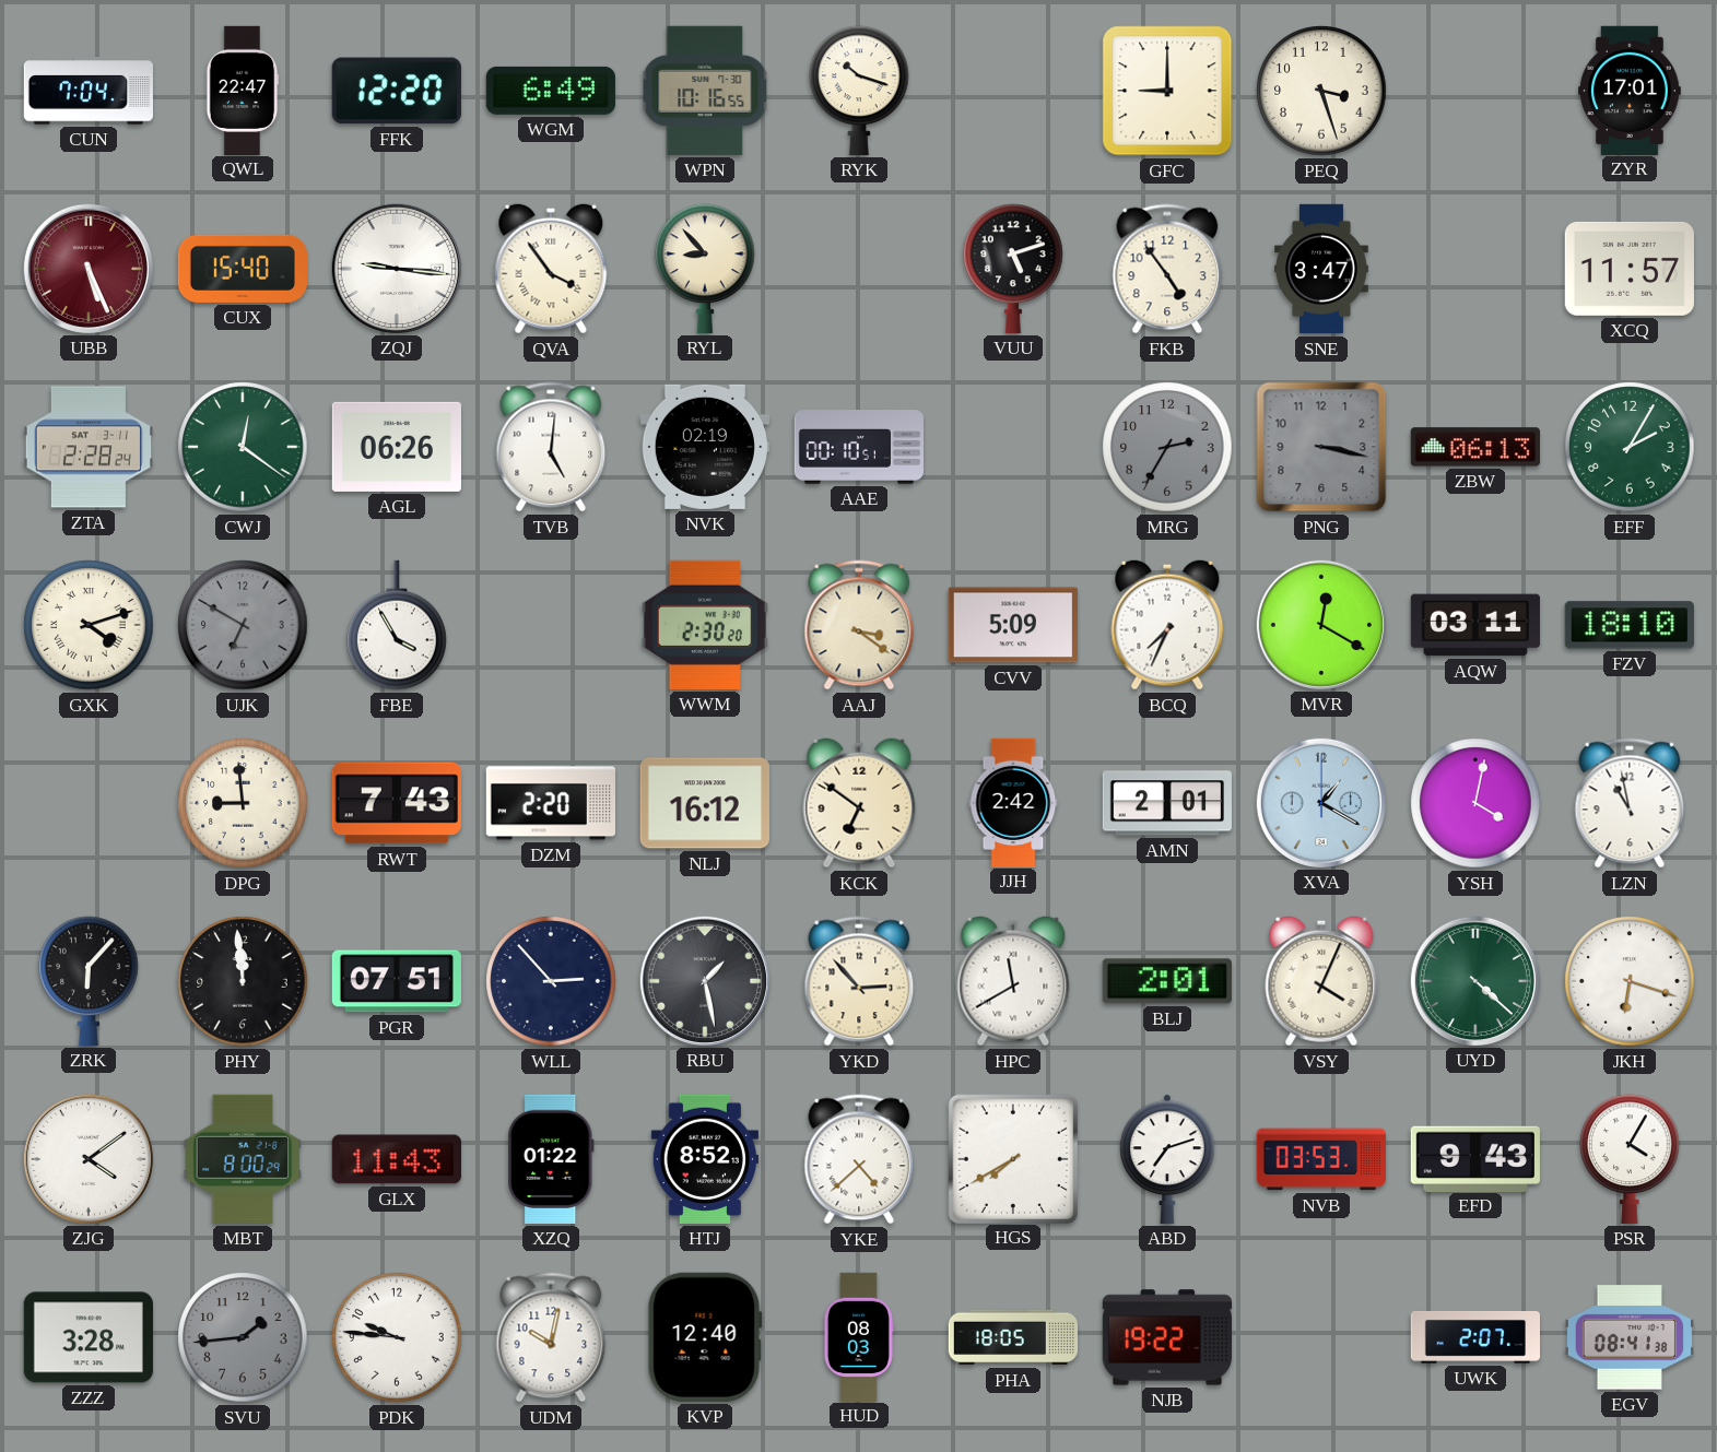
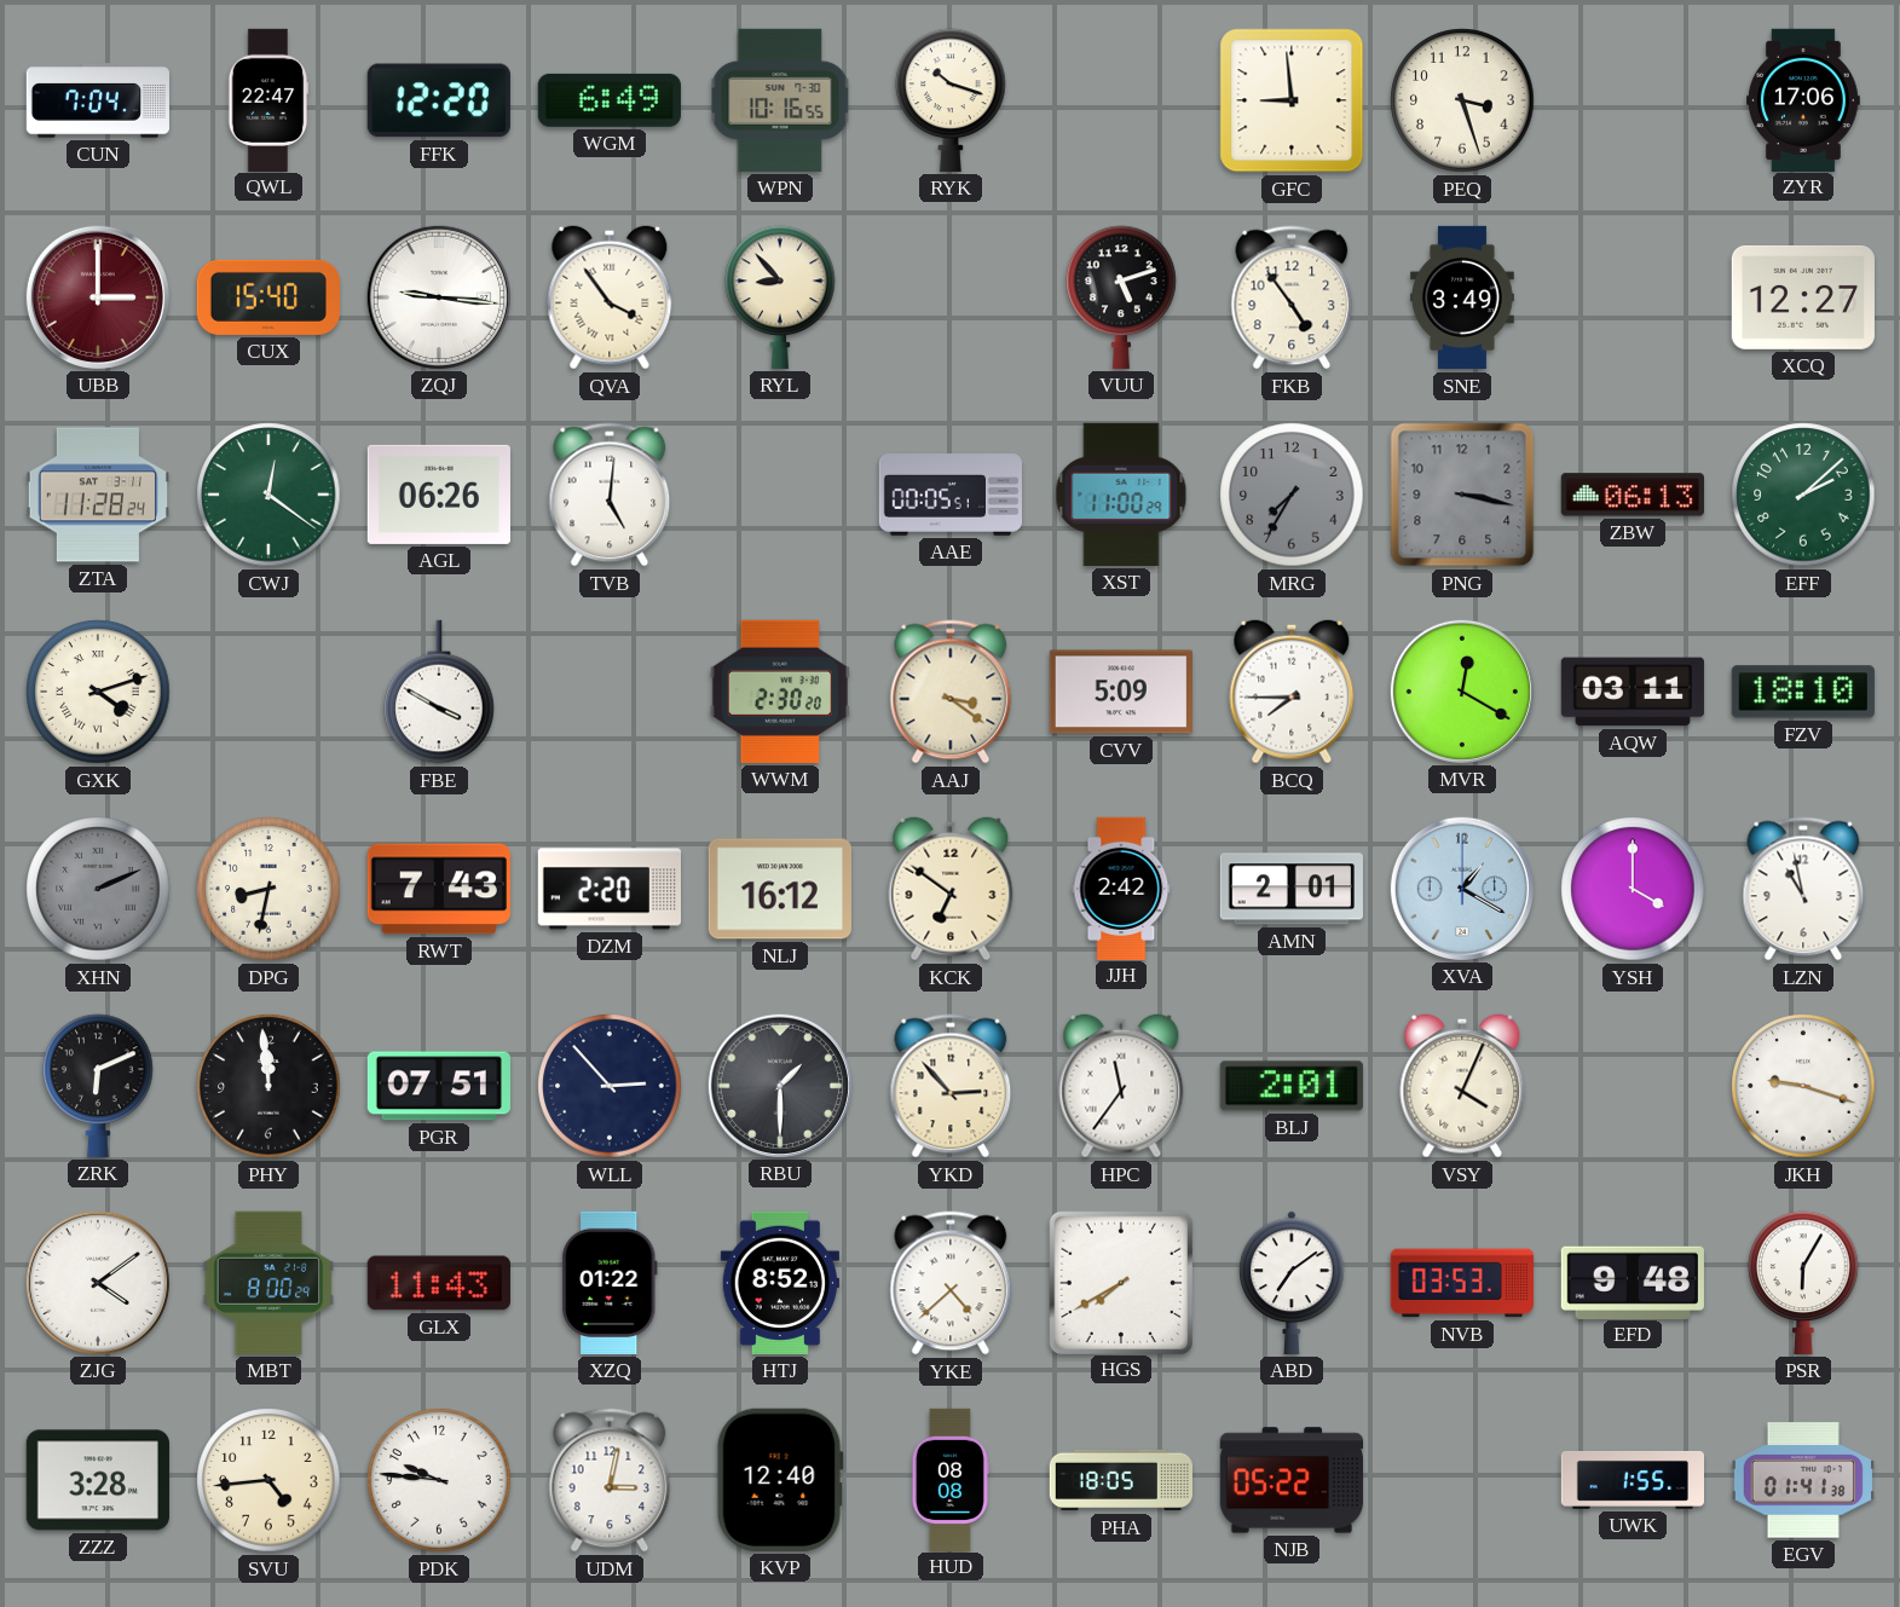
GFC: 9:00 -> 8:59 (1292, 100)
ZYR: 17:01 -> 17:06 (1804, 99)
UBB: 5:26 -> 3:00 (98, 297)
SNE: 3:47 -> 3:49 (1463, 297)
XCQ: 11:57 -> 12:27 (1803, 297)
ZTA: 2:28 -> 11:28 (98, 495)
NVK: 02:19 -> none (705, 447)
AAE: 00:10 -> 00:05 (951, 495)
XST: none -> 11:00 (1121, 495)
MRG: 2:35 -> 7:35 (1292, 495)
EFF: 2:05 -> 2:08 (1803, 495)
UJK: 6:50 -> none (243, 625)
FBE: 3:55 -> 3:50 (439, 692)
BCQ: 7:34 -> 7:45 (1292, 692)
XHN: none -> 2:11 (98, 889)
DPG: 8:59 -> 8:32 (268, 889)
YSH: 4:02 -> 4:00 (1633, 889)
ZRK: 6:07 -> 6:11 (98, 1086)
RBU: 1:28 -> 1:30 (780, 1086)
HPC: 11:40 -> 11:36 (1121, 1086)
UYD: 4:22 -> none (1475, 981)
JKH: 6:18 -> 9:18 (1803, 1086)
ABD: 7:12 -> 7:09 (1292, 1283)
EFD: 9:43 -> 9:48 (1633, 1282)
PSR: 4:05 -> 6:05 (1803, 1283)
SVU: 1:44 -> 4:44 (268, 1480)
SVU dial: grey -> cream (268, 1480)
UDM: 10:02 -> 3:02 (610, 1480)
HUD: 08:03 -> 08:08 (949, 1479)
NJB: 19:22 -> 05:22 (1290, 1480)
UWK: 2:07 -> 1:55 (1632, 1480)
EGV: 08:41 -> 01:41 (1803, 1480)
